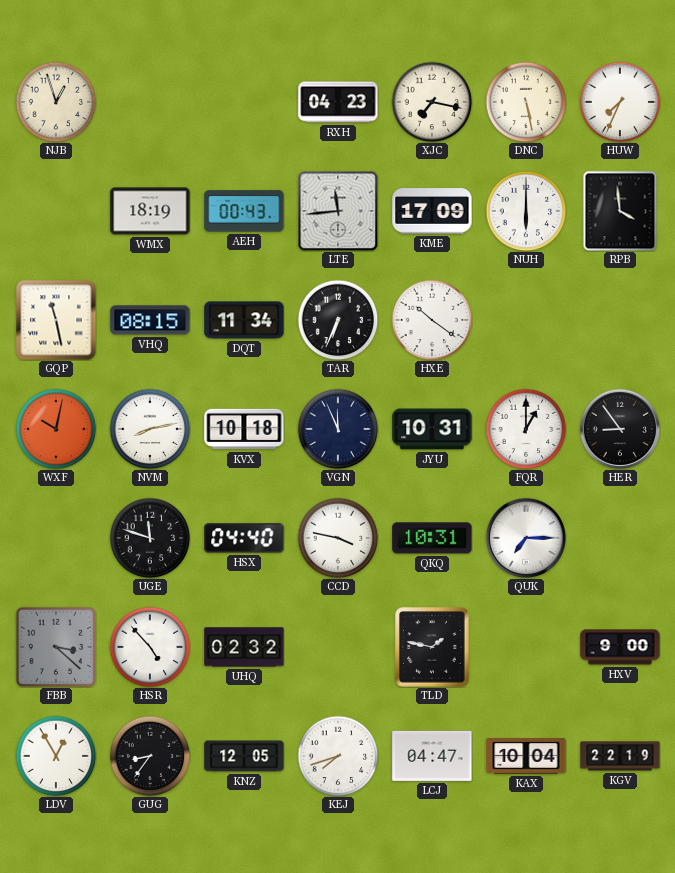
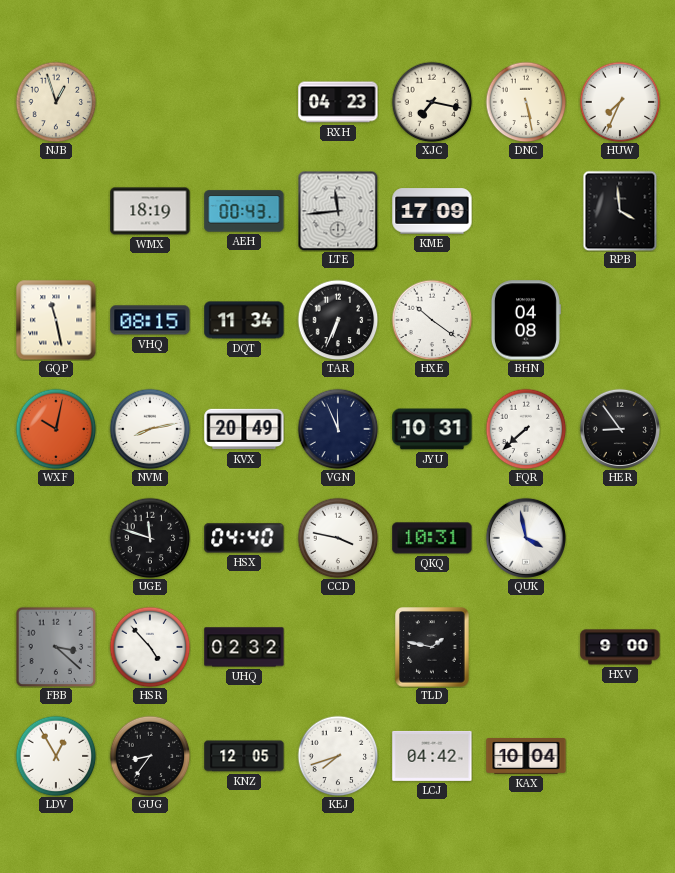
NUH: 6:00 -> none (526, 211)
BHN: none -> 04:08 (525, 320)
KVX: 10:18 -> 20:49 (244, 429)
FQR: 1:00 -> 7:38 (526, 429)
QUK: 7:15 -> 3:58 (526, 538)
LCJ: 04:47 -> 04:42 (432, 756)
KGV: 22:19 -> none (620, 756)
